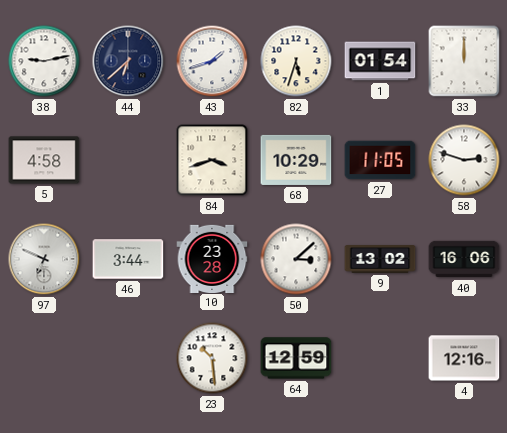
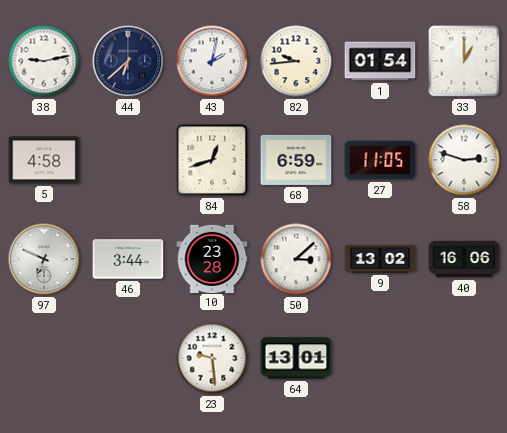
43: 1:42 -> 2:02 (212, 61)
82: 5:33 -> 9:44 (296, 61)
33: 12:00 -> 1:00 (464, 61)
84: 3:42 -> 12:42 (212, 160)
68: 10:29 -> 6:59 (296, 160)
23: 10:29 -> 9:29 (212, 358)
64: 12:59 -> 13:01 (296, 358)
4: 12:16 -> none (464, 358)
